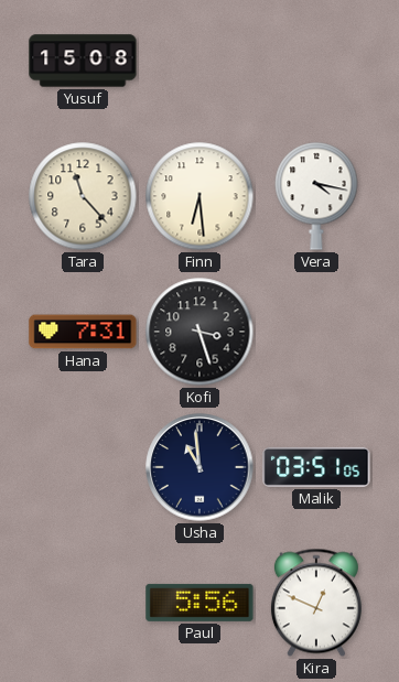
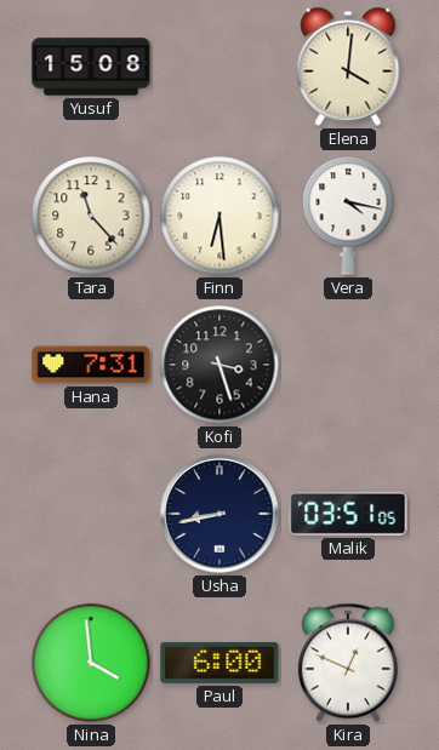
Elena: none -> 4:01 (348, 67)
Usha: 10:59 -> 8:43 (219, 514)
Nina: none -> 3:59 (91, 663)
Paul: 5:56 -> 6:00 (219, 663)
